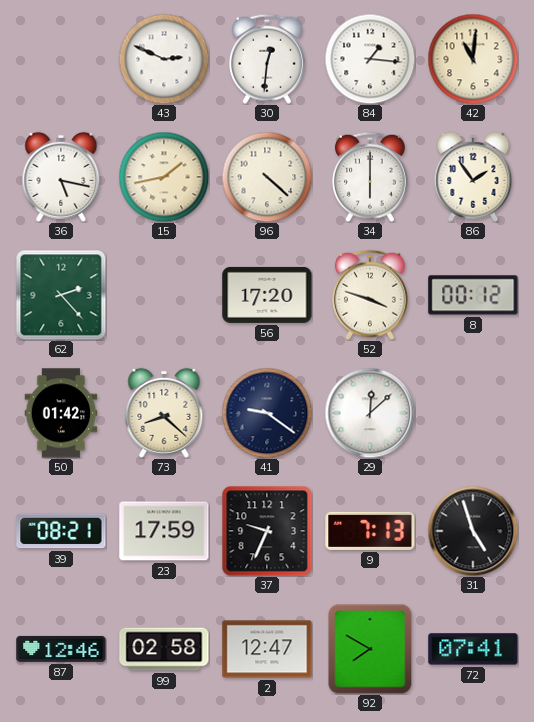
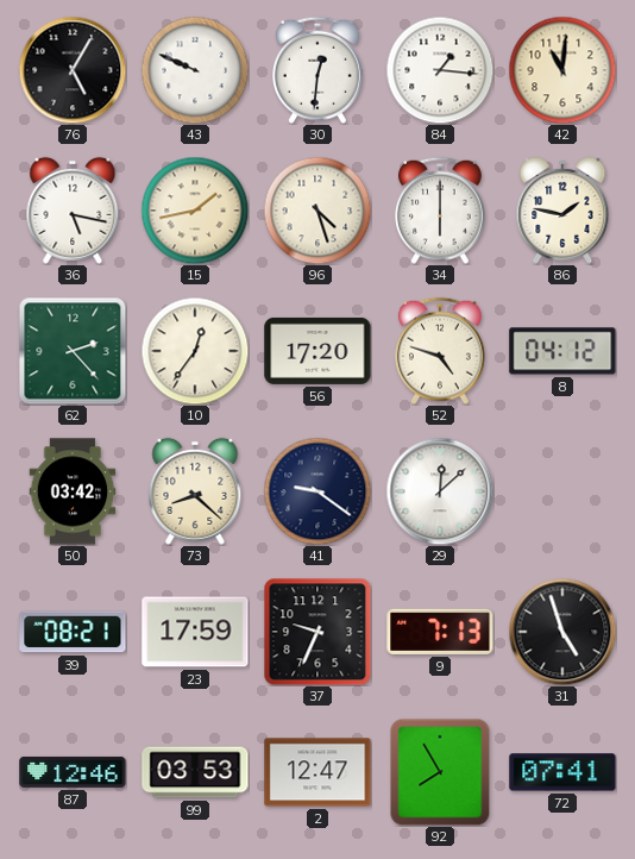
76: none -> 5:05 (73, 70)
43: 2:49 -> 9:49 (195, 70)
96: 4:22 -> 4:27 (317, 211)
86: 1:54 -> 1:47 (562, 211)
10: none -> 12:36 (195, 351)
52: 3:48 -> 4:48 (440, 351)
8: 00:12 -> 04:12 (562, 351)
50: 01:42 -> 03:42 (73, 491)
99: 02:58 -> 03:53 (195, 772)
92: 7:50 -> 7:55 (440, 772)
